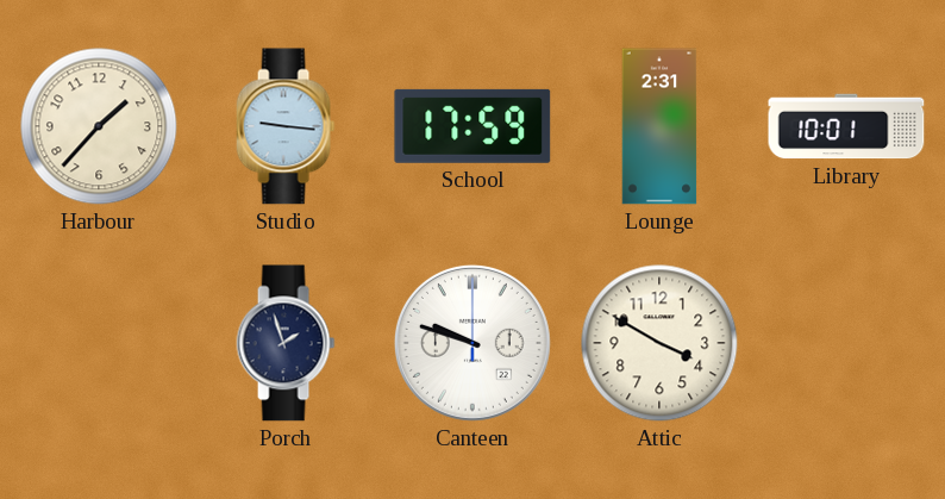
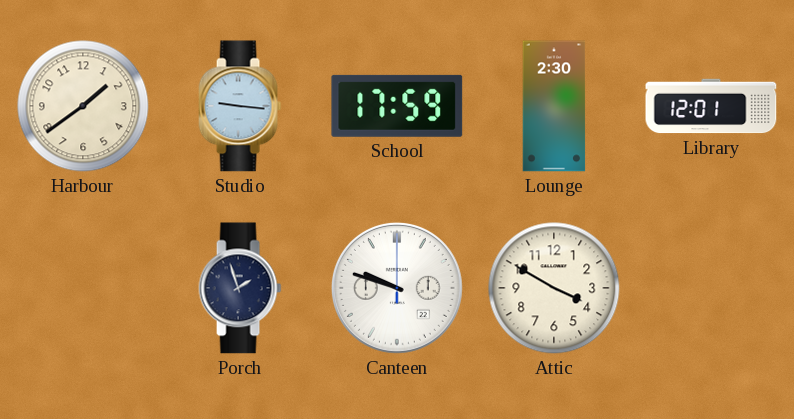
Harbour: 1:37 -> 1:39 (83, 106)
Lounge: 2:31 -> 2:30 (554, 106)
Library: 10:01 -> 12:01 (711, 106)
